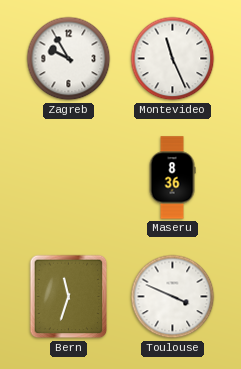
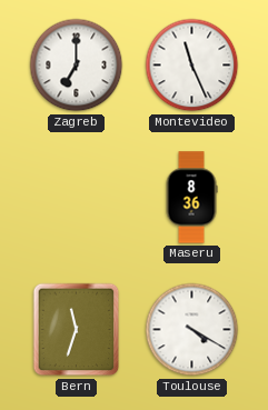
Zagreb: 9:55 -> 7:00 (77, 66)
Toulouse: 3:49 -> 4:20 (192, 330)
